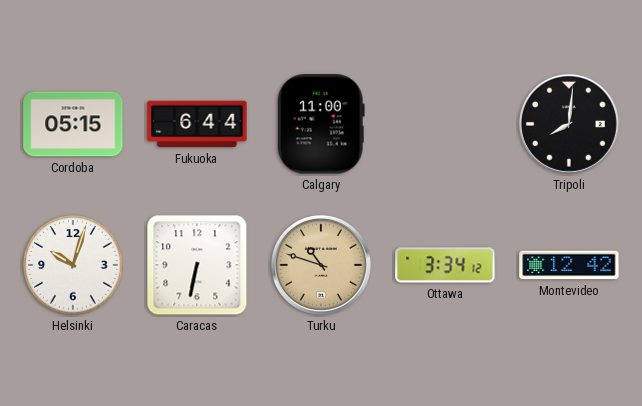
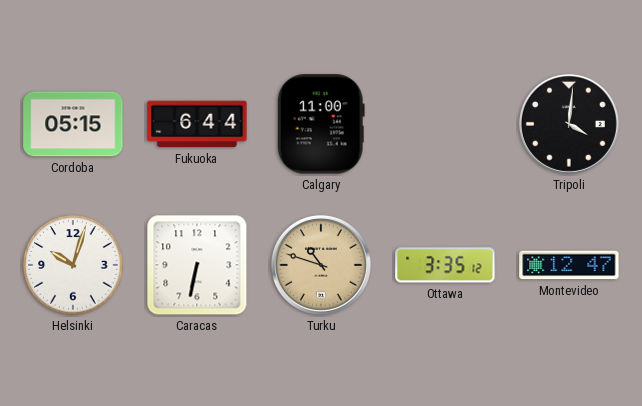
Tripoli: 8:01 -> 4:01 (569, 124)
Ottawa: 3:34 -> 3:35 (445, 265)
Montevideo: 12:42 -> 12:47 (569, 265)
